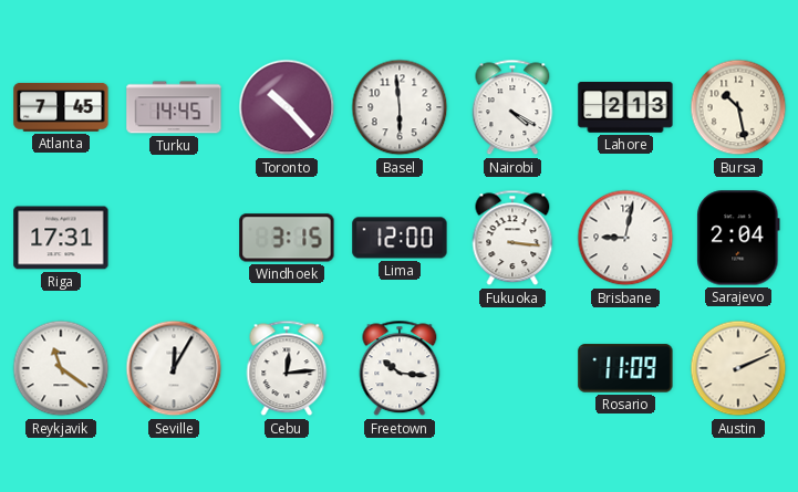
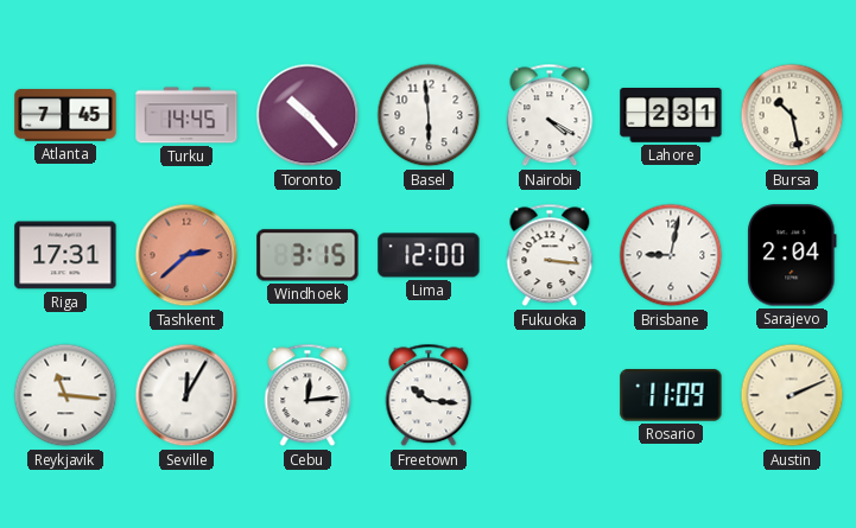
Lahore: 2:13 -> 2:31 (671, 116)
Tashkent: none -> 2:38 (186, 255)
Reykjavik: 11:21 -> 11:16 (65, 395)
